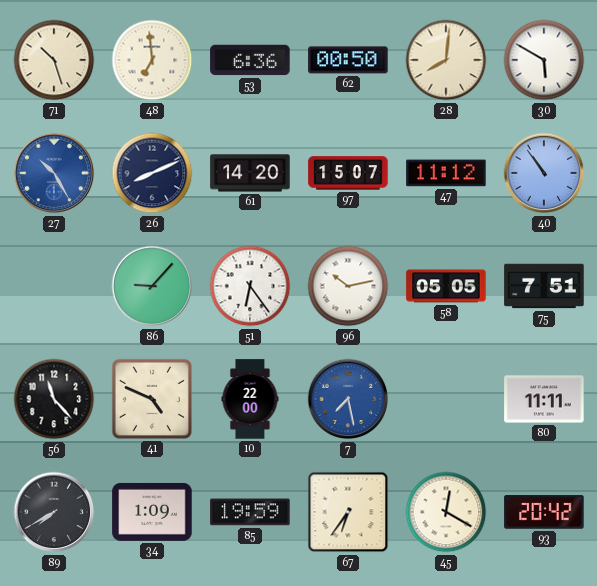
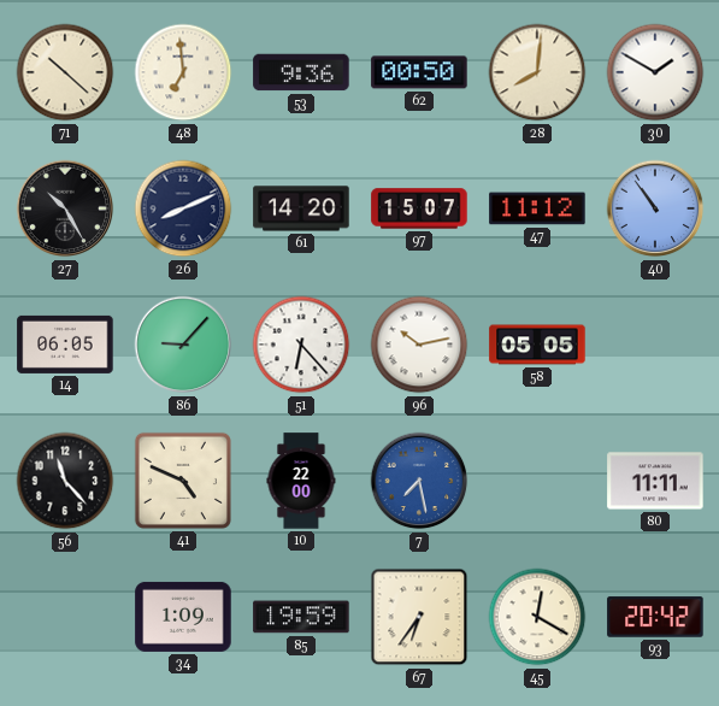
71: 10:27 -> 10:22 (65, 72)
53: 6:36 -> 9:36 (301, 72)
30: 5:50 -> 1:50 (655, 72)
27 dial: blue -> black (65, 208)
14: none -> 06:05 (65, 345)
51: 6:24 -> 6:23 (301, 345)
75: 7:51 -> none (544, 286)
89: 7:40 -> none (54, 512)
